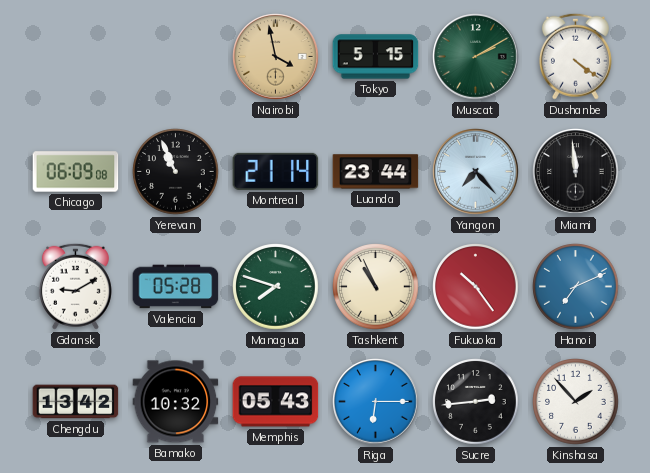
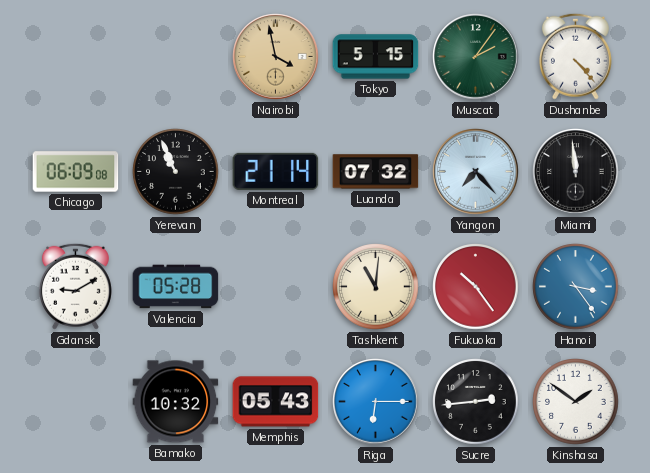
Muscat: 2:10 -> 2:06 (476, 57)
Dushanbe: 4:21 -> 4:23 (575, 56)
Luanda: 23:44 -> 07:32 (376, 172)
Managua: 7:48 -> none (276, 287)
Tashkent: 10:56 -> 11:01 (376, 287)
Hanoi: 7:11 -> 3:24 (576, 287)
Chengdu: 13:42 -> none (76, 402)
Kinshasa: 1:53 -> 1:51 (576, 402)
